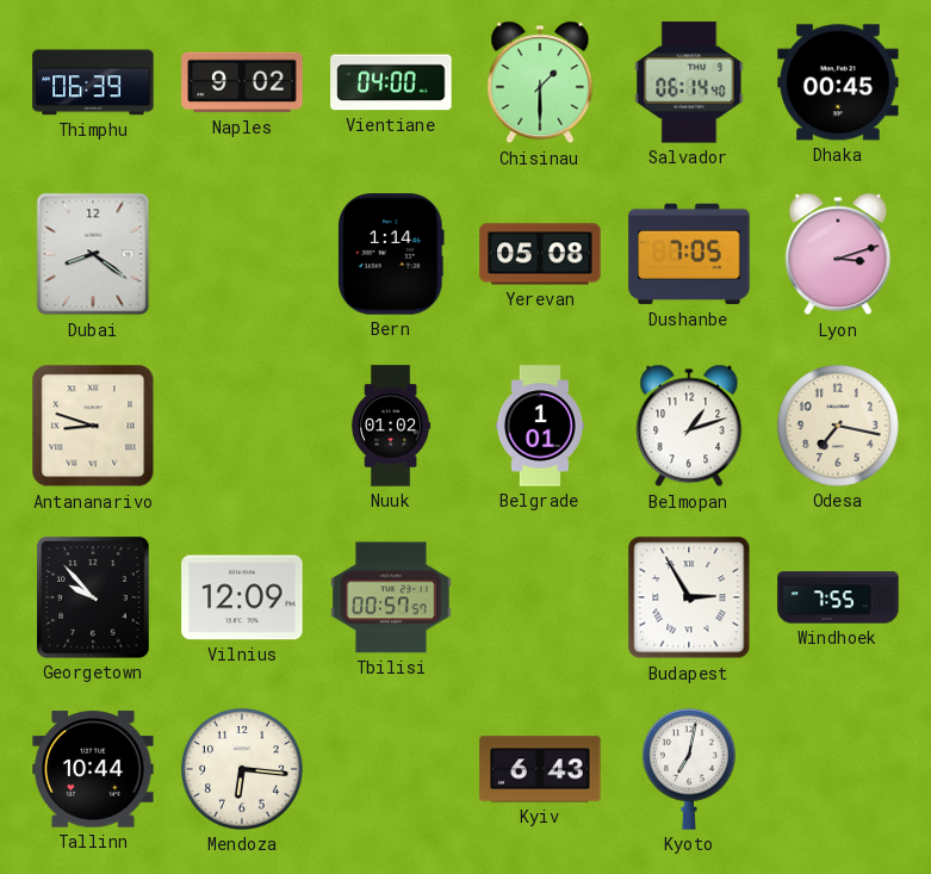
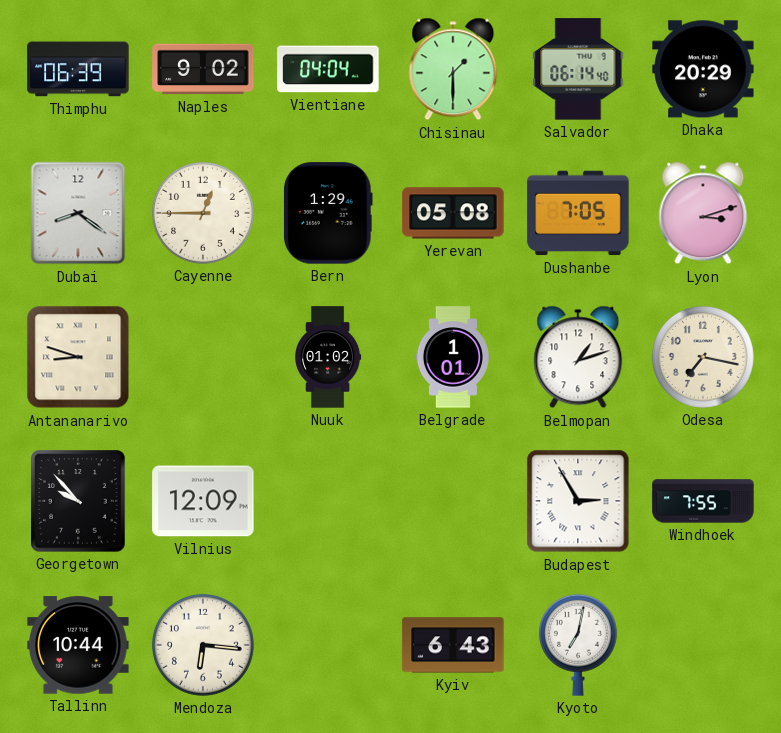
Vientiane: 04:00 -> 04:04 (328, 69)
Dhaka: 00:45 -> 20:29 (703, 69)
Cayenne: none -> 12:45 (203, 213)
Bern: 1:14 -> 1:29 (329, 213)
Tbilisi: 00:57 -> none (391, 597)
